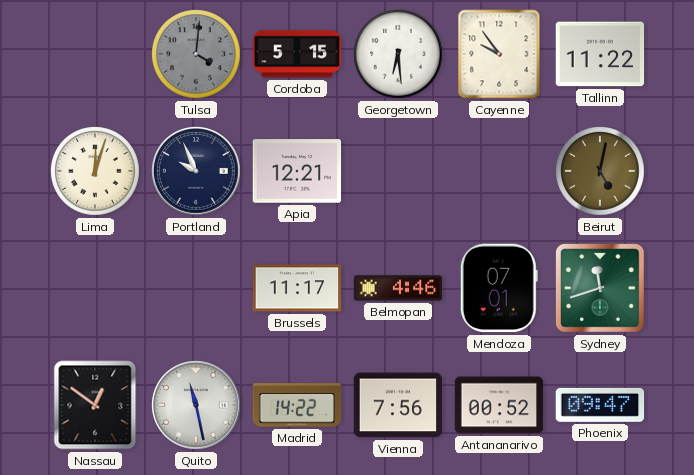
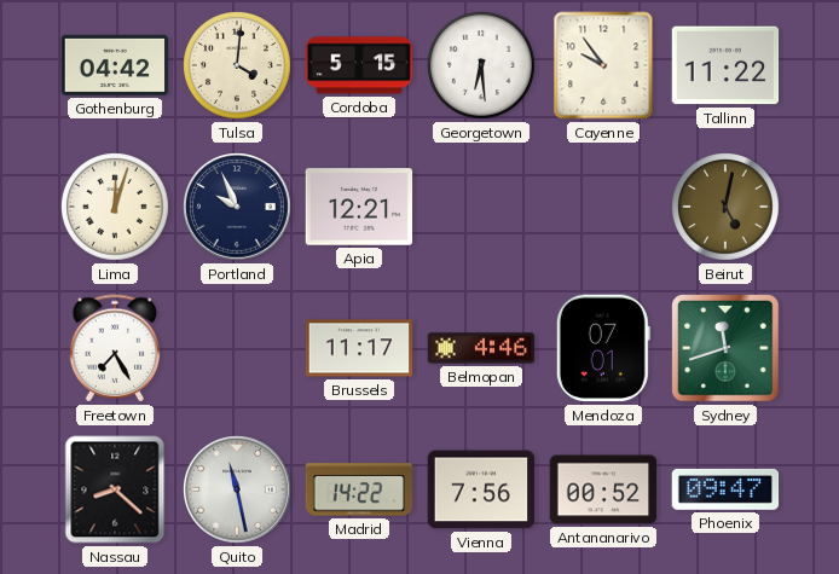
Gothenburg: none -> 04:42 (115, 65)
Tulsa dial: grey -> cream (238, 66)
Freetown: none -> 7:25 (115, 348)
Nassau: 12:51 -> 8:22 (115, 489)
